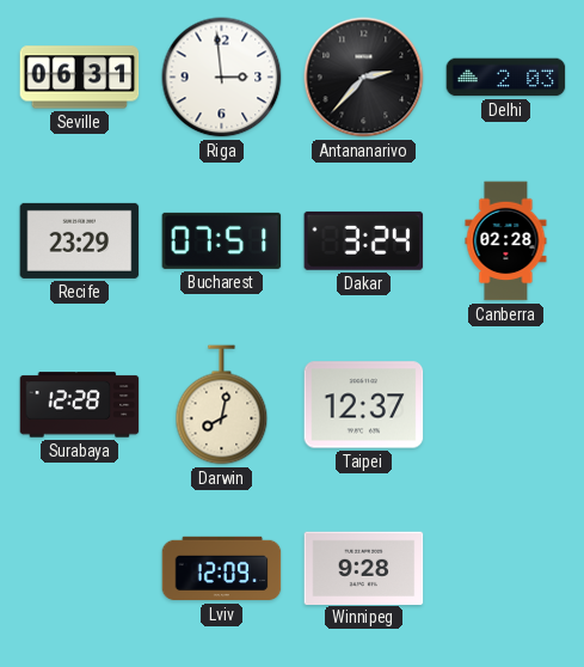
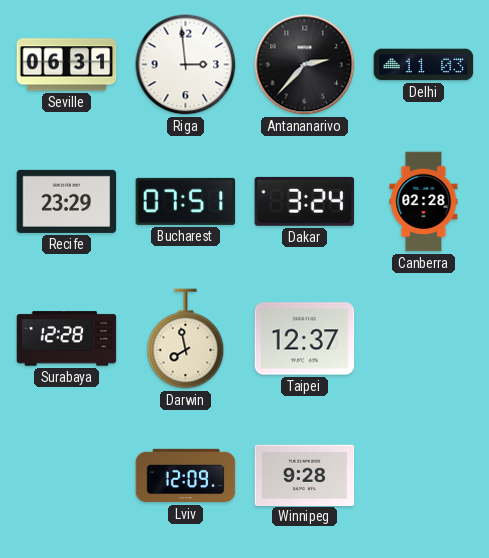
Delhi: 2:03 -> 11:03 (424, 65)
Darwin: 8:02 -> 7:58 (186, 339)
